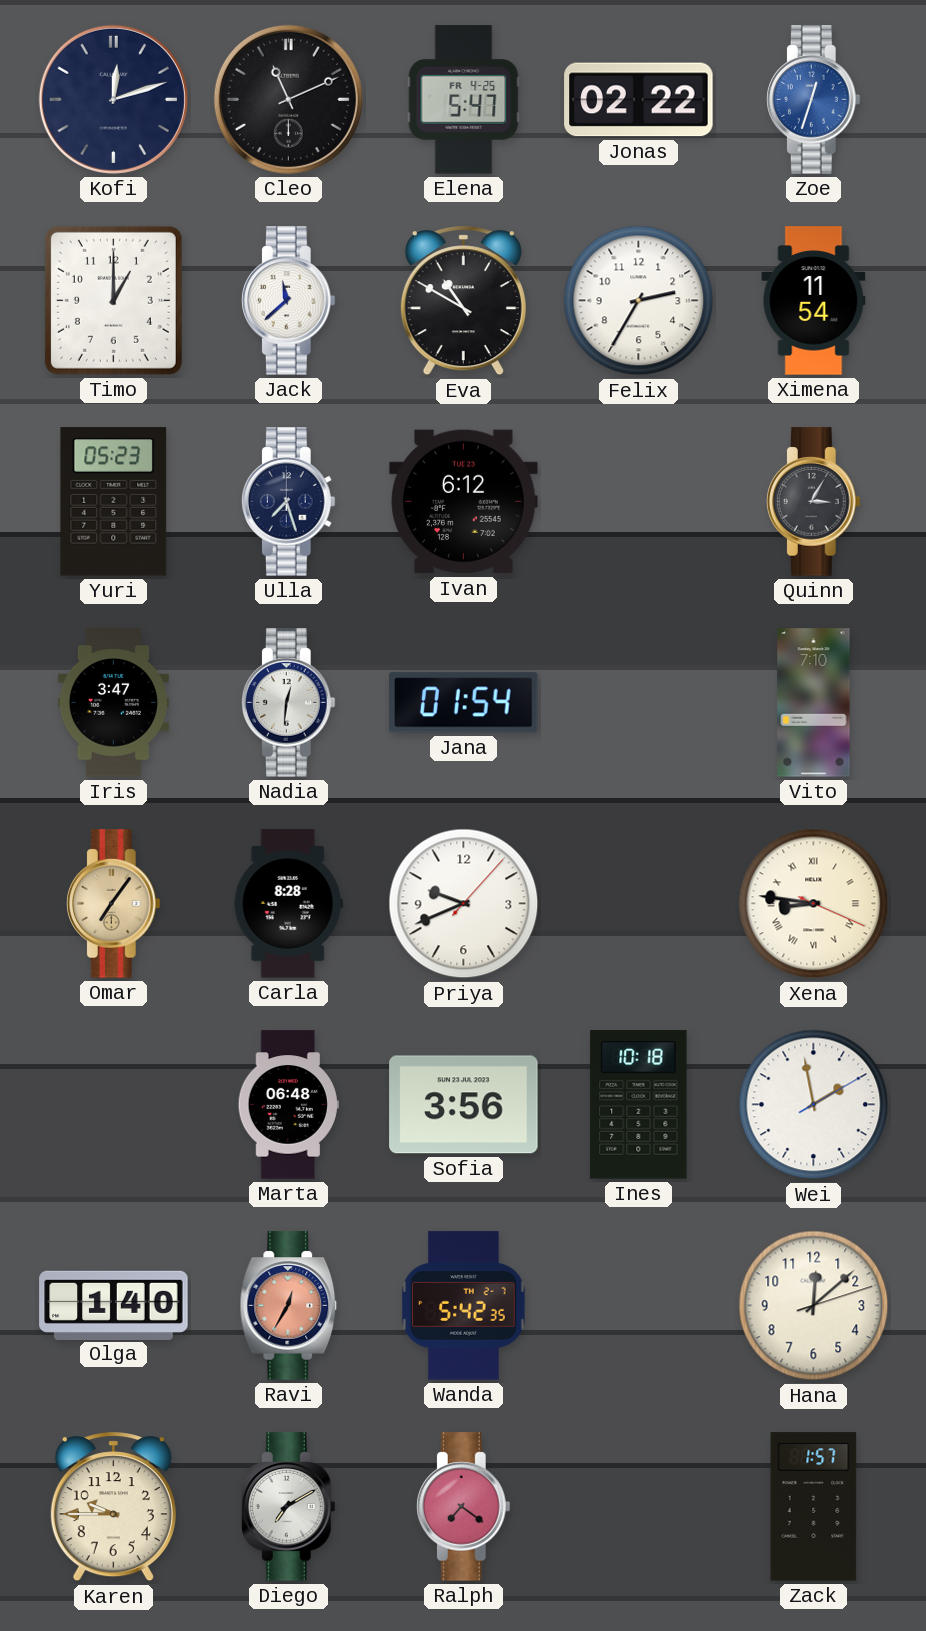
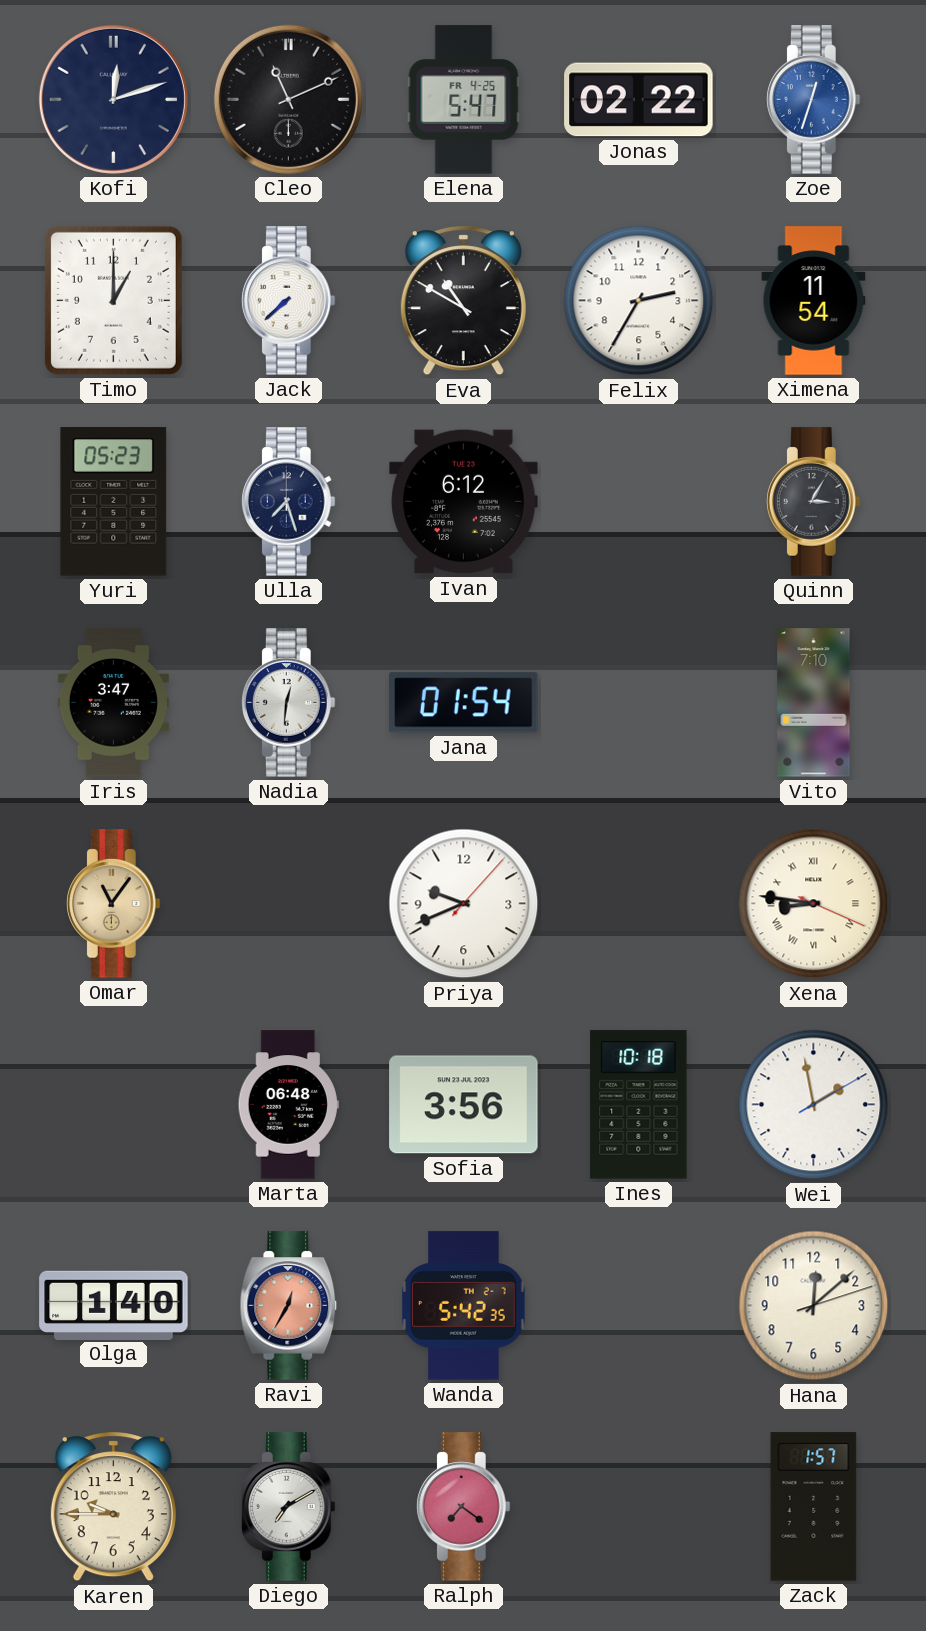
Jack: 11:38 -> 7:38 (288, 301)
Omar: 7:06 -> 11:06 (113, 904)
Carla: 8:28 -> none (288, 904)
